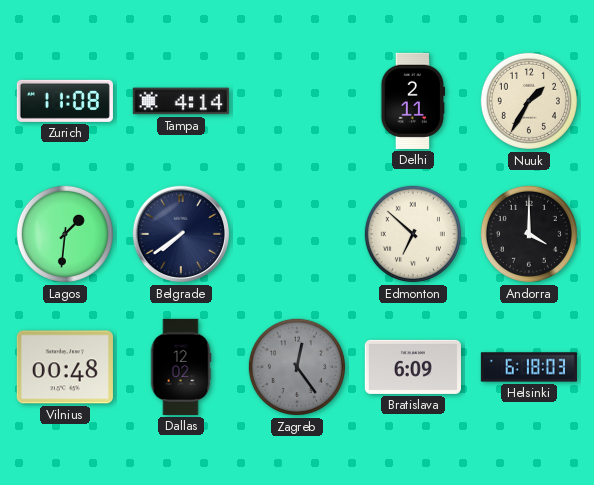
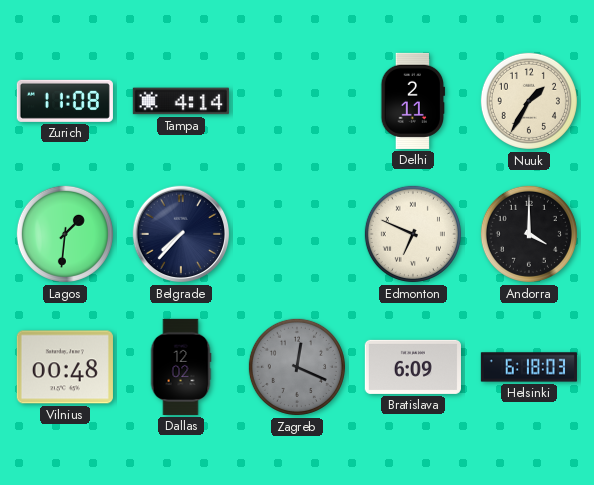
Belgrade: 7:39 -> 7:37 (181, 234)
Edmonton: 6:52 -> 6:49 (413, 234)
Zagreb: 12:24 -> 12:19 (297, 367)
